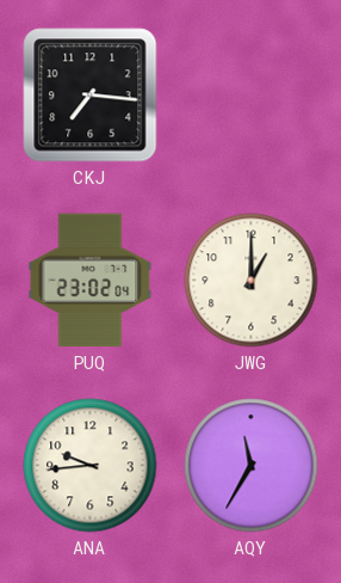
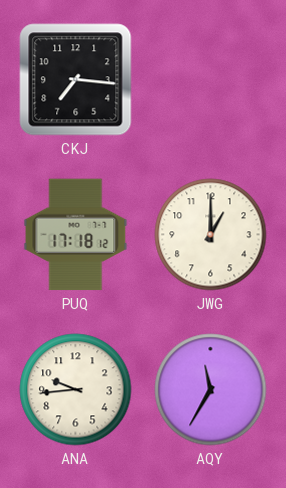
PUQ: 23:02 -> 17:18 (76, 235)
